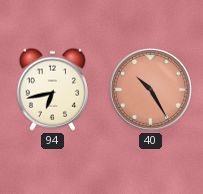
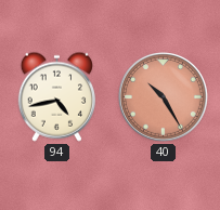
94: 6:43 -> 4:43 (56, 96)
